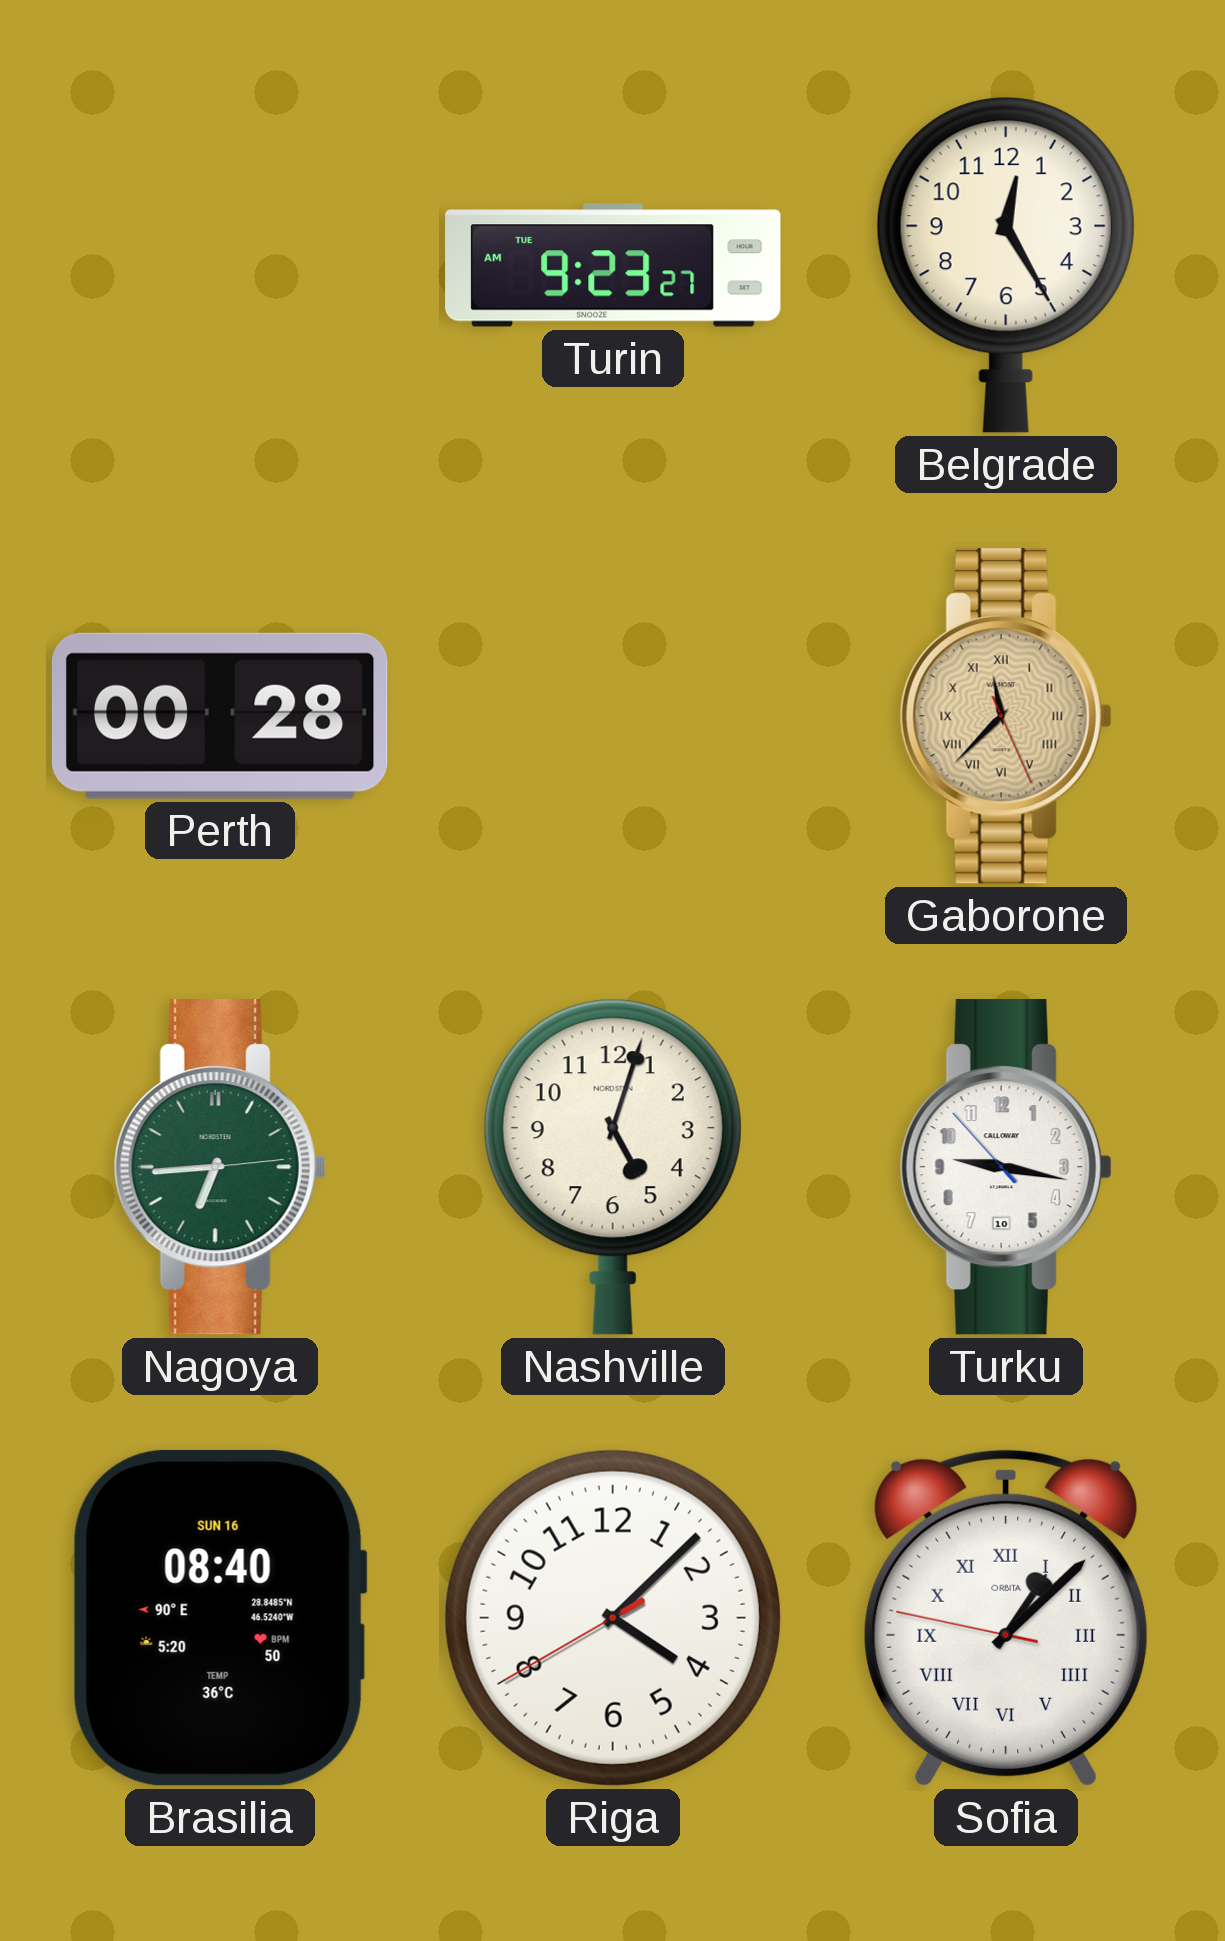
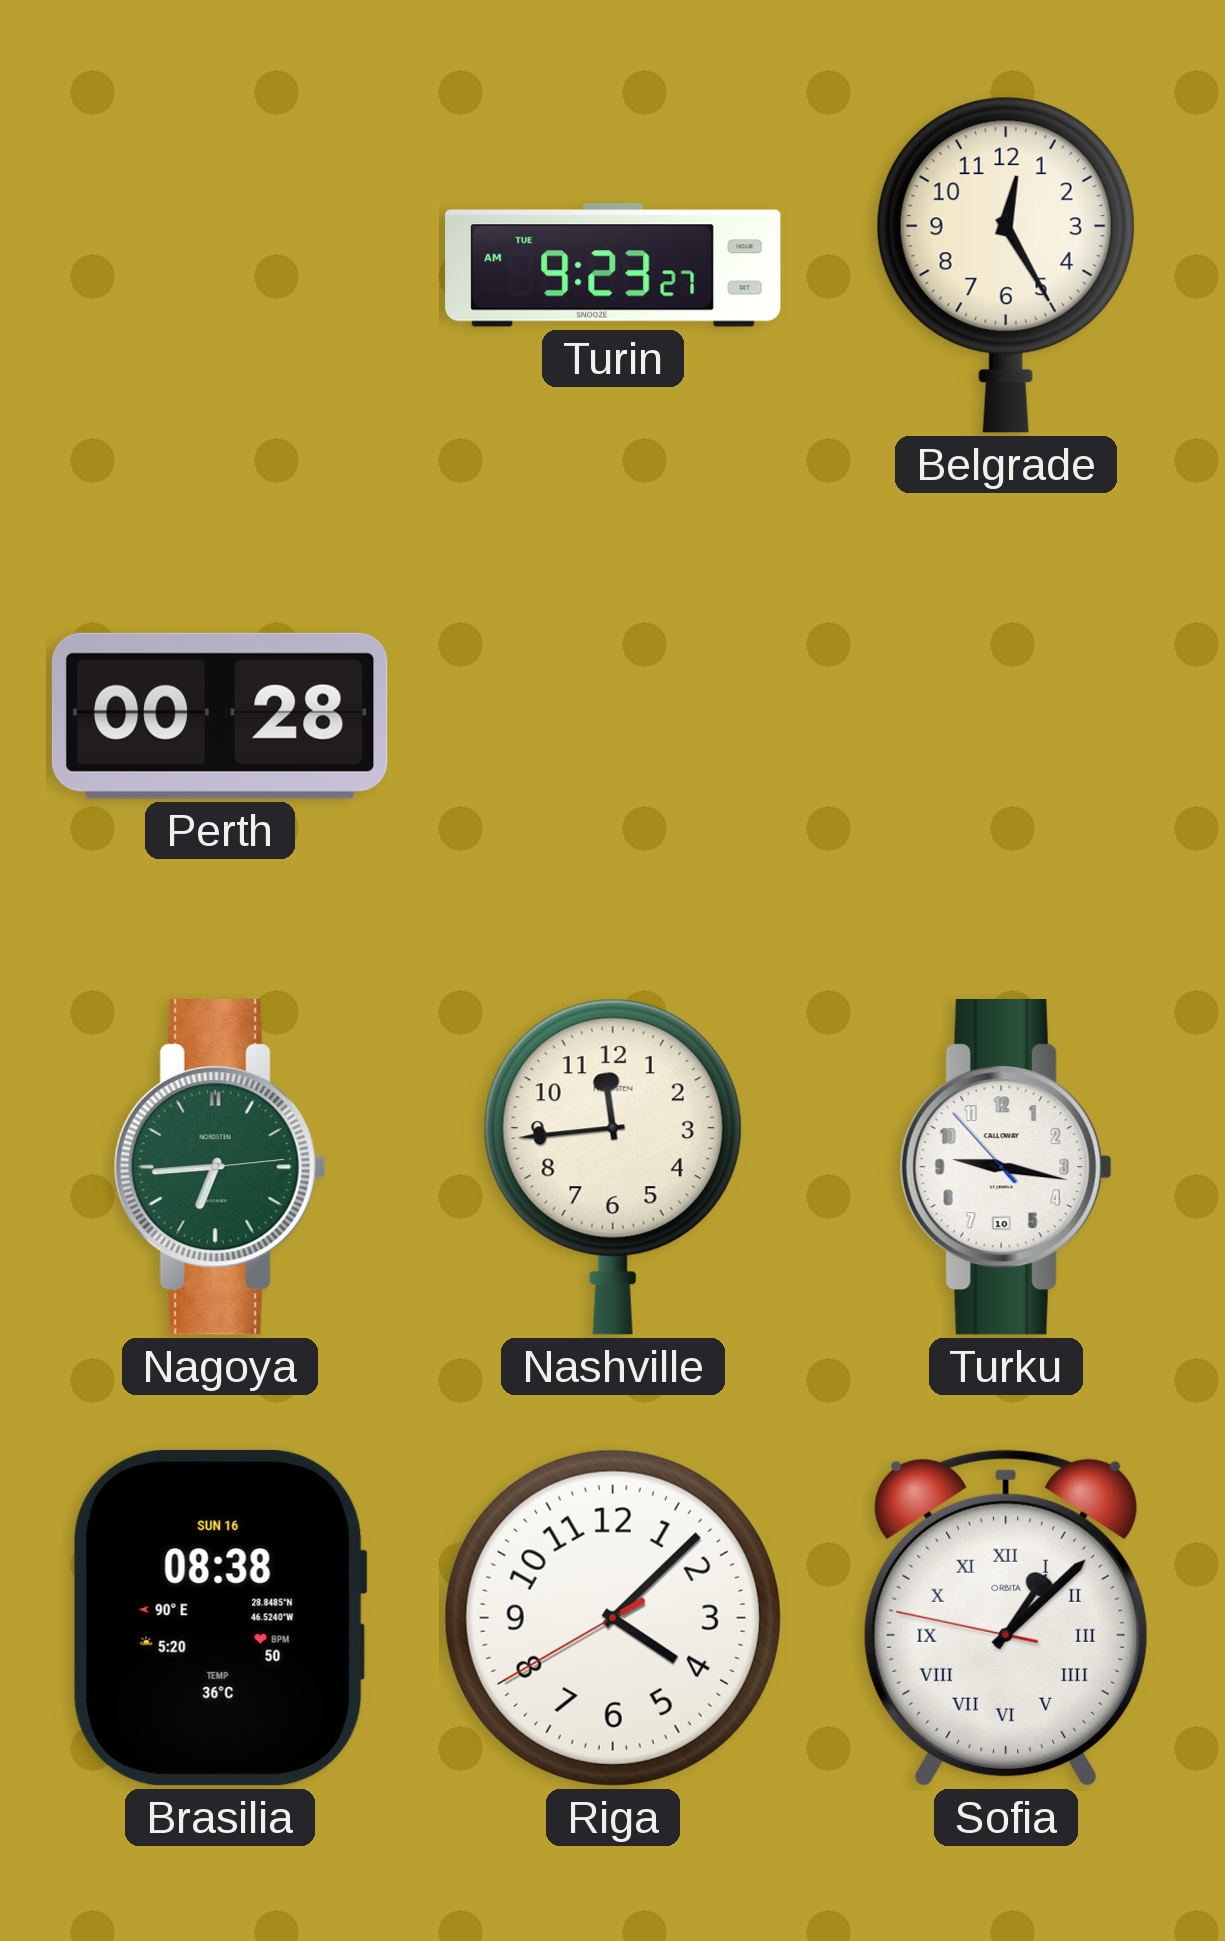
Gaborone: 11:37 -> none (1006, 717)
Nashville: 5:03 -> 11:44 (613, 1167)
Brasilia: 08:40 -> 08:38 (220, 1618)
